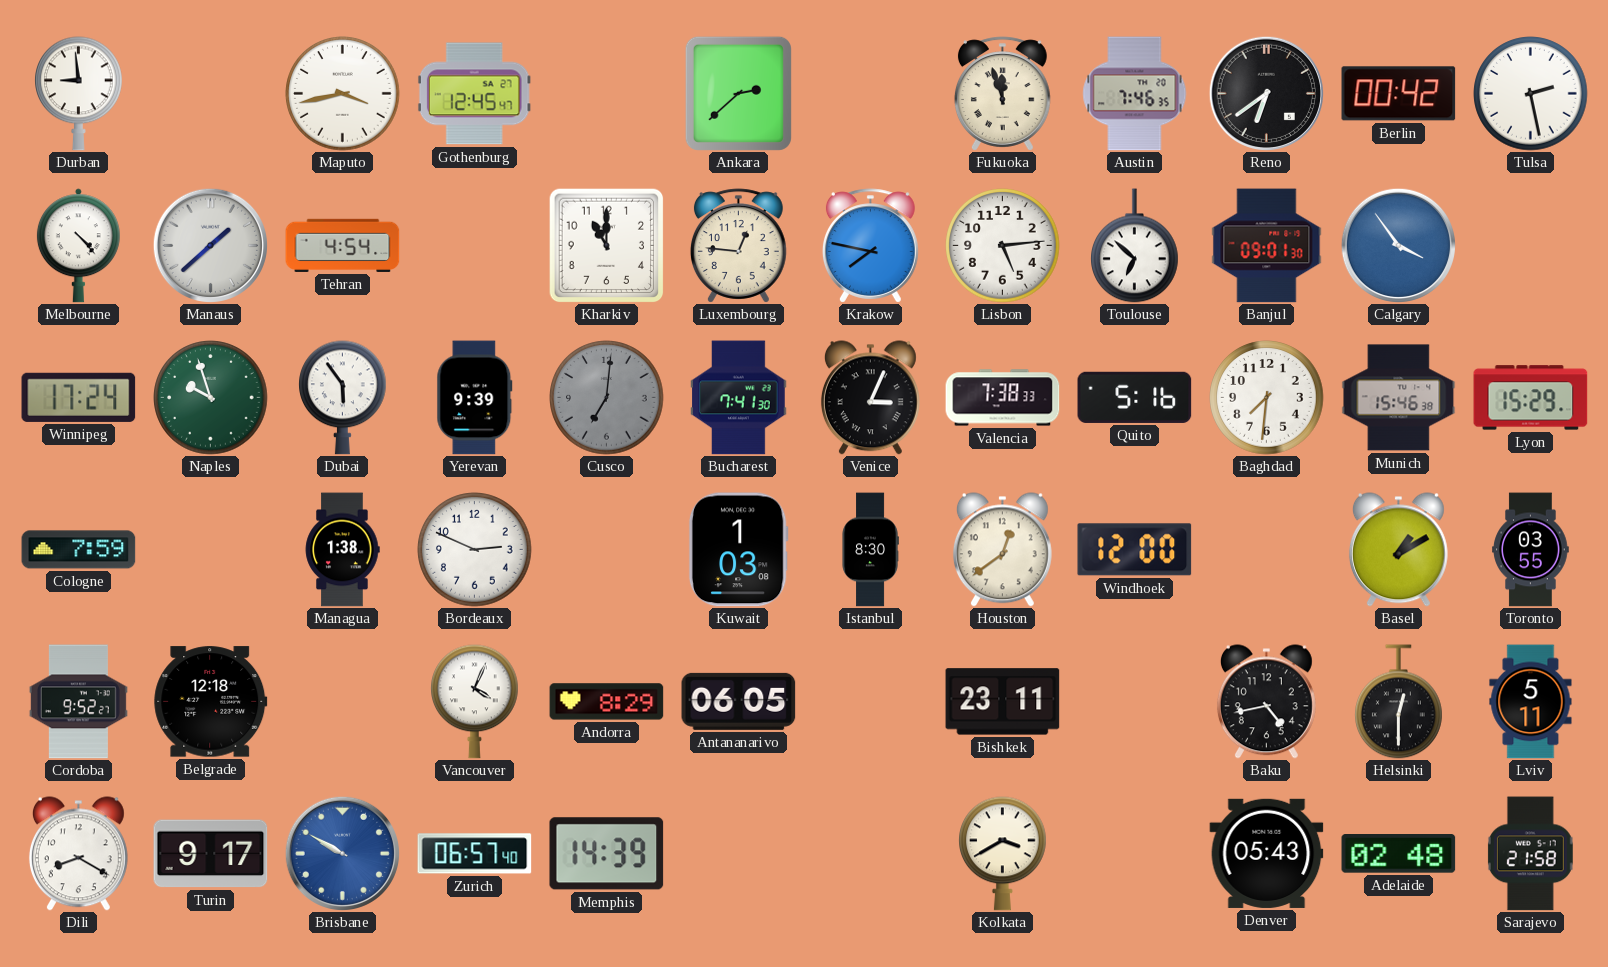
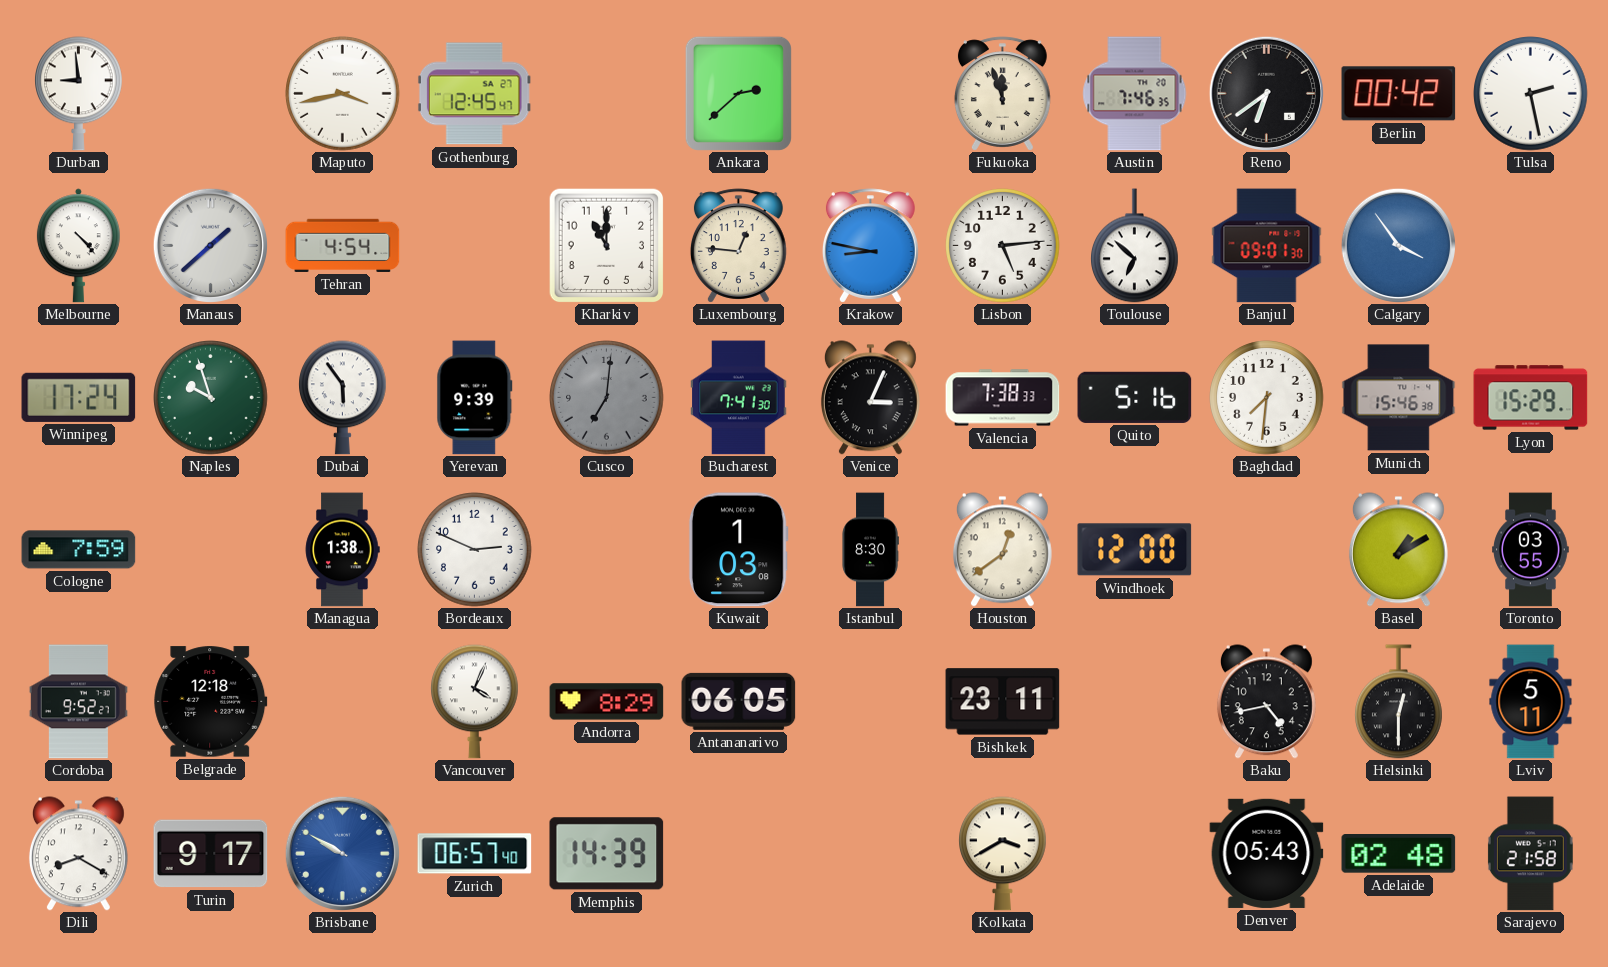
Krakow: 7:47 -> 8:47 (870, 246)
